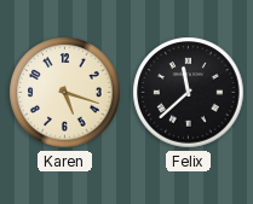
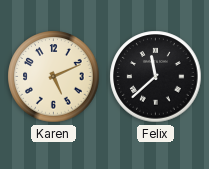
Karen: 5:18 -> 5:11 (54, 77)
